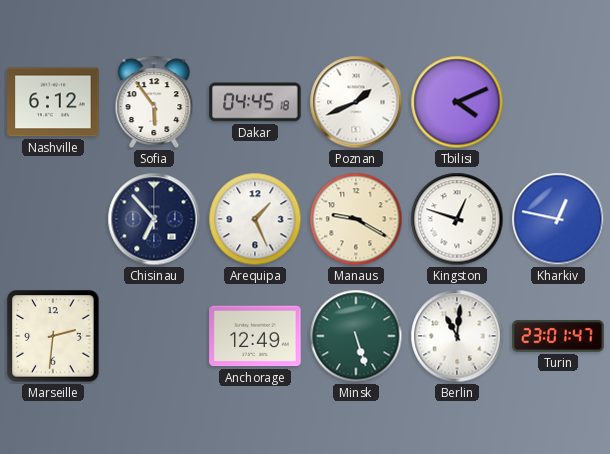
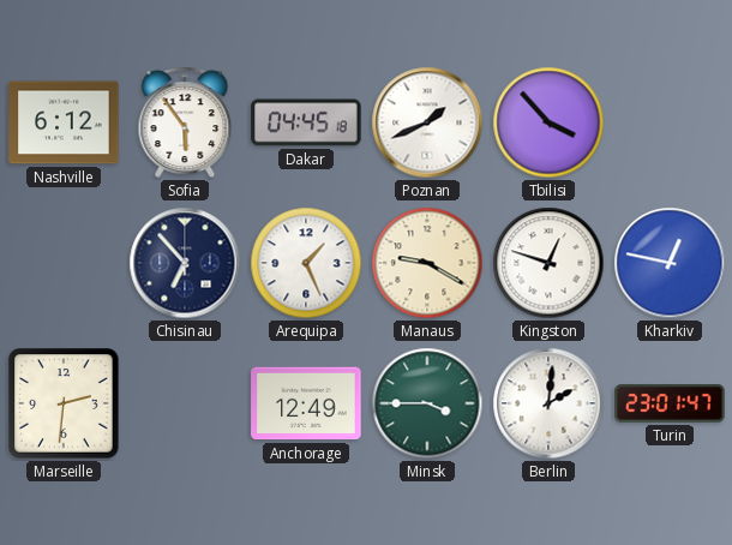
Tbilisi: 4:11 -> 3:53 (548, 122)
Minsk: 5:27 -> 3:45 (427, 403)
Berlin: 11:01 -> 2:01 (548, 403)
